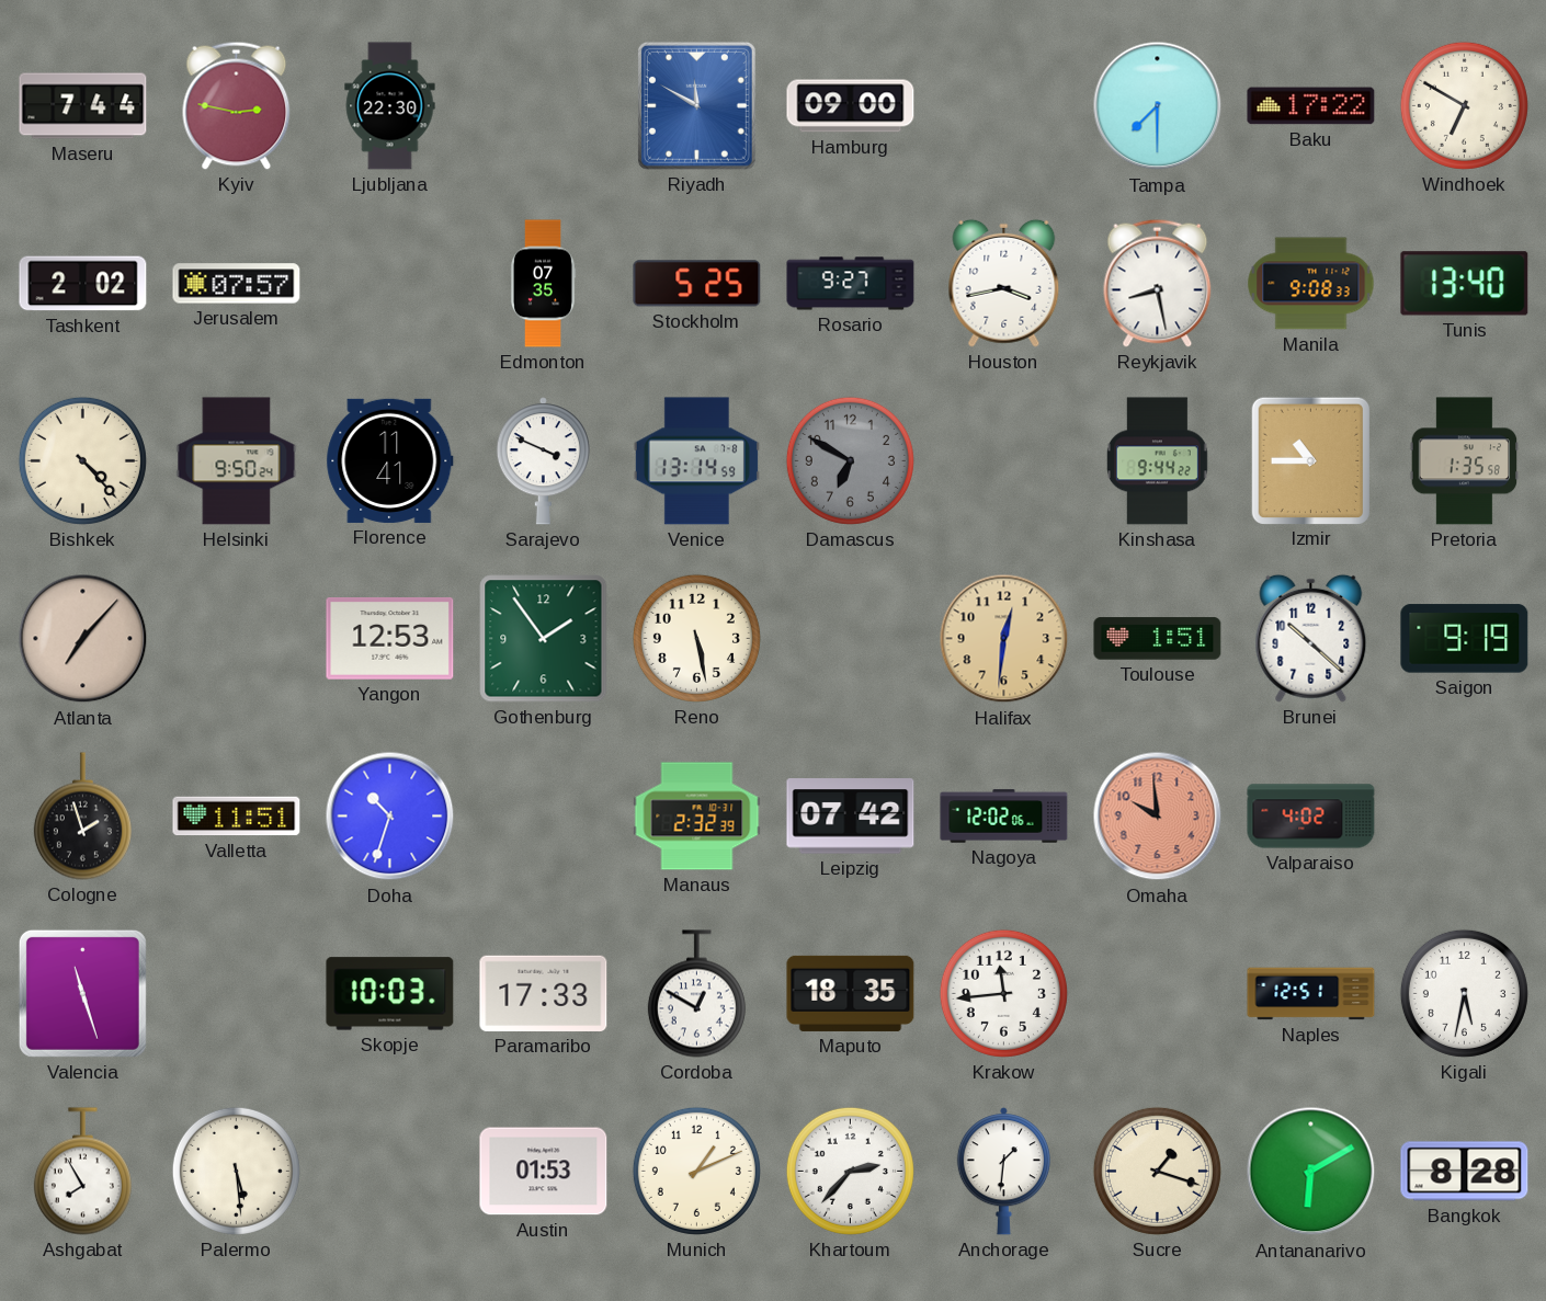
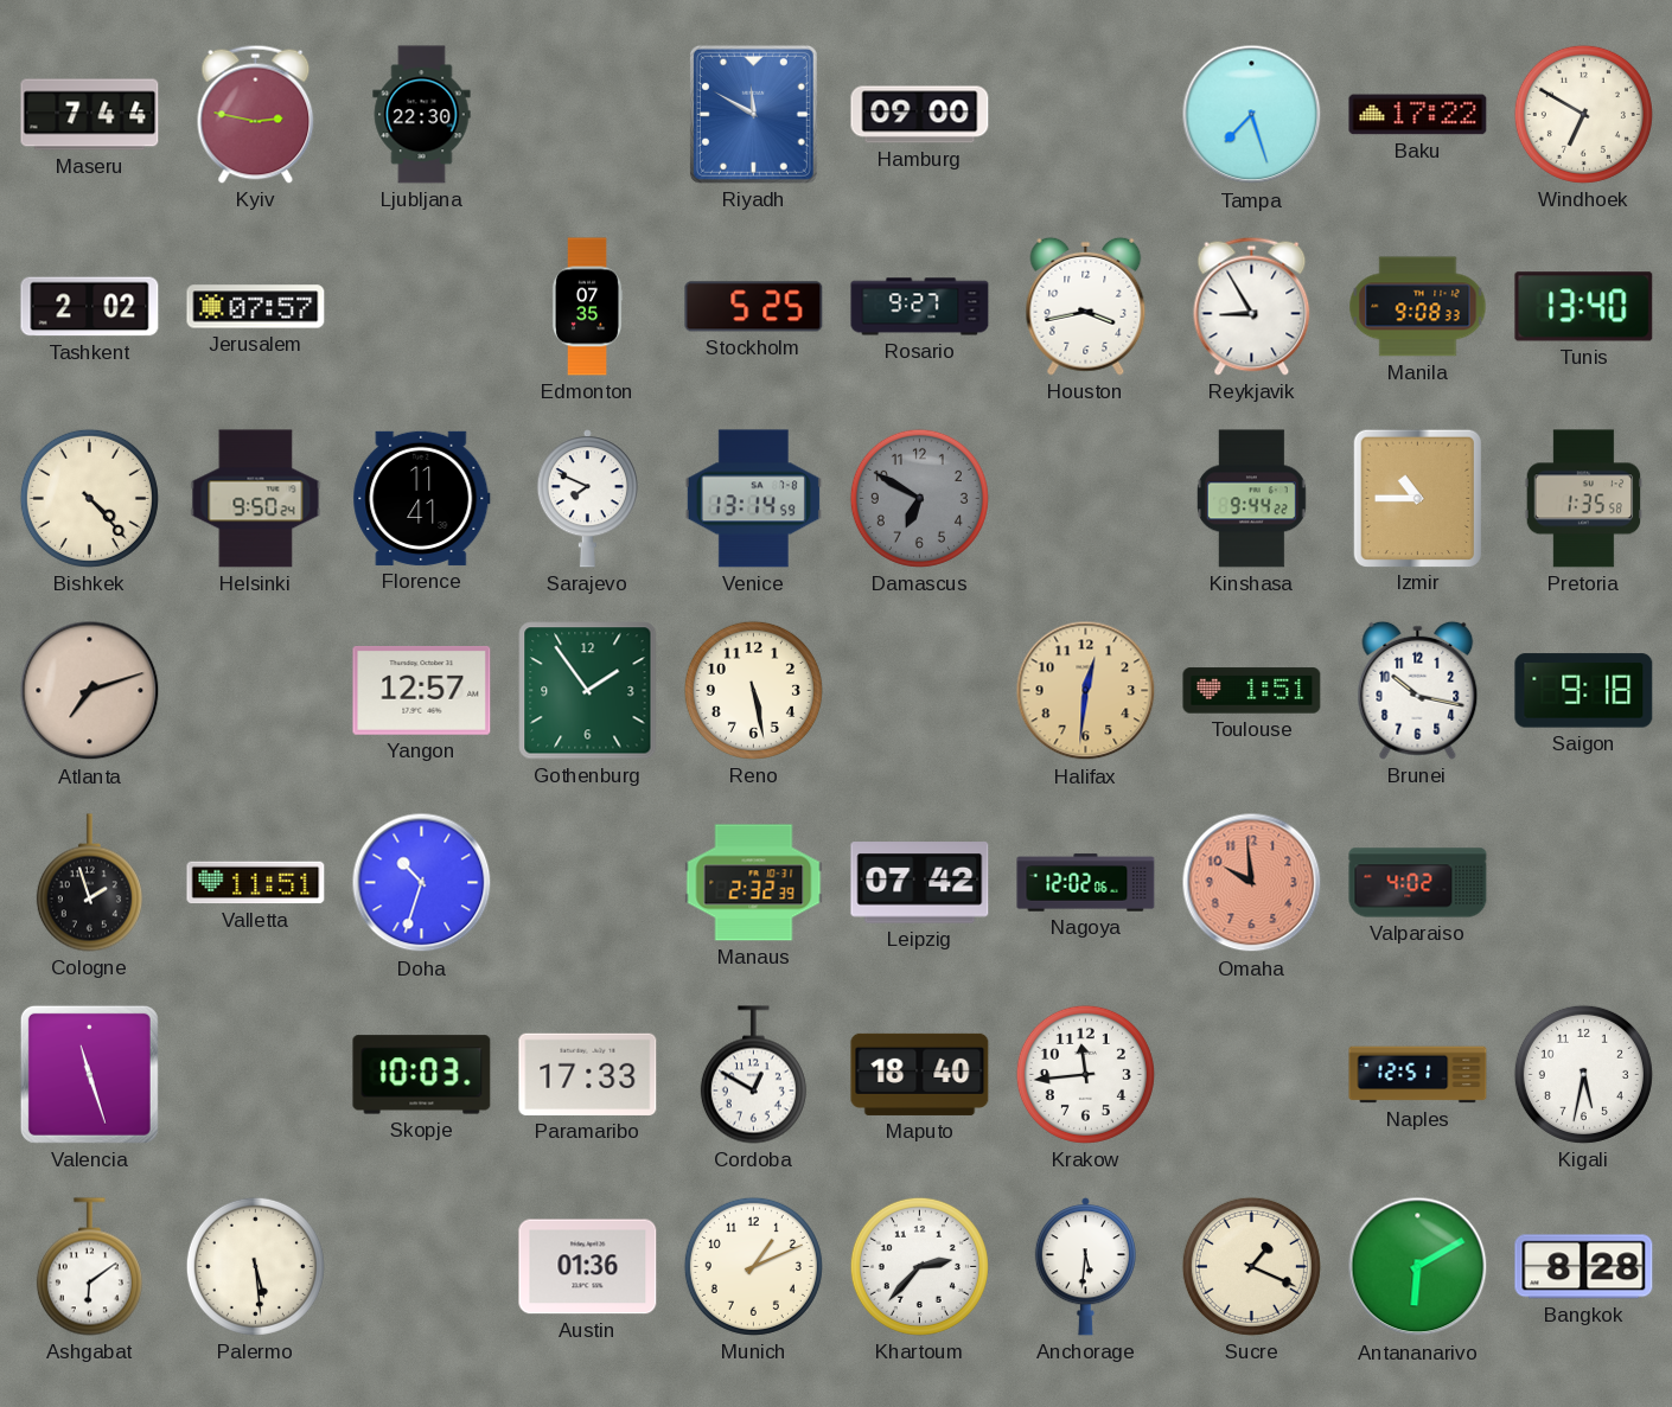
Tampa: 7:30 -> 7:27 (1252, 115)
Reykjavik: 8:28 -> 8:55 (1252, 306)
Sarajevo: 3:49 -> 7:49 (587, 499)
Atlanta: 7:07 -> 7:12 (90, 691)
Yangon: 12:53 -> 12:57 (422, 691)
Brunei: 10:22 -> 10:17 (1418, 690)
Saigon: 9:19 -> 9:18 (1584, 691)
Maputo: 18:35 -> 18:40 (920, 1074)
Ashgabat: 7:55 -> 6:09 (89, 1267)
Austin: 01:53 -> 01:36 (588, 1267)
Anchorage: 1:31 -> 5:31 (1085, 1267)
Sucre: 1:18 -> 1:19 (1251, 1266)
